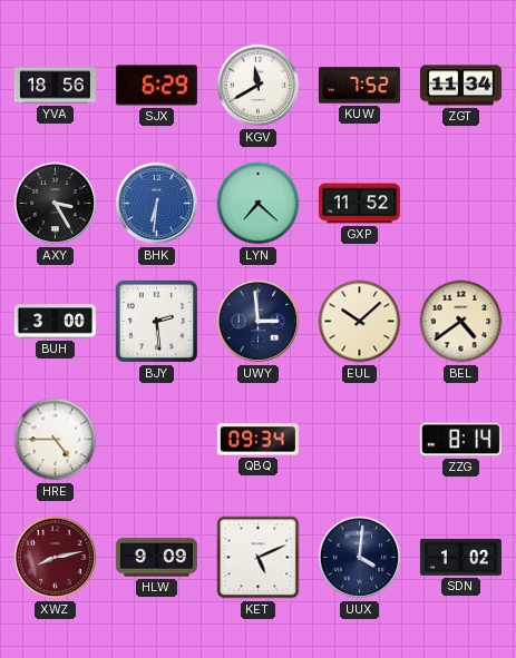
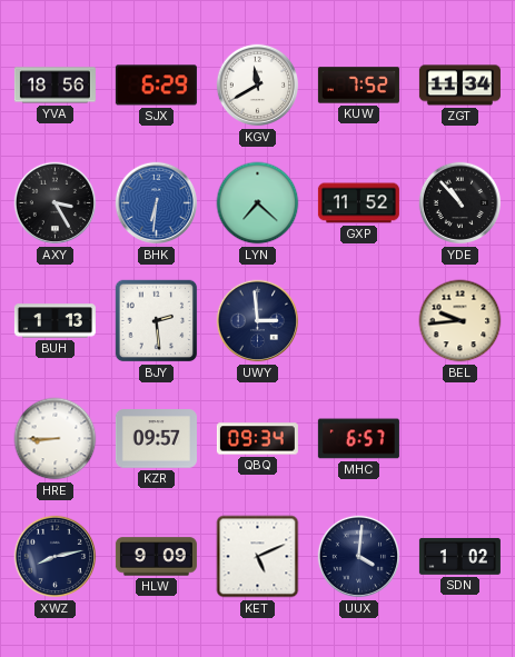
YDE: none -> 10:53 (460, 203)
BUH: 3:00 -> 1:13 (55, 321)
EUL: 10:08 -> none (360, 322)
BEL: 4:39 -> 9:44 (460, 321)
HRE: 4:45 -> 8:45 (56, 439)
KZR: none -> 09:57 (156, 439)
MHC: none -> 6:57 (358, 439)
ZZG: 8:14 -> none (460, 440)
XWZ dial: burgundy -> navy (56, 557)
